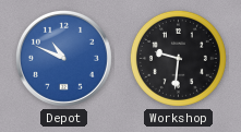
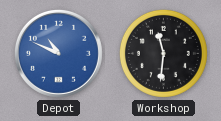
Workshop: 9:31 -> 11:31 (163, 53)
